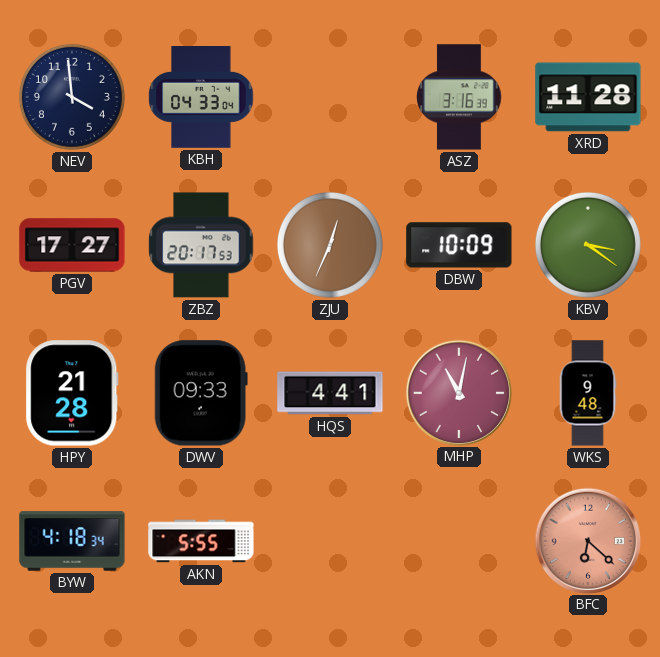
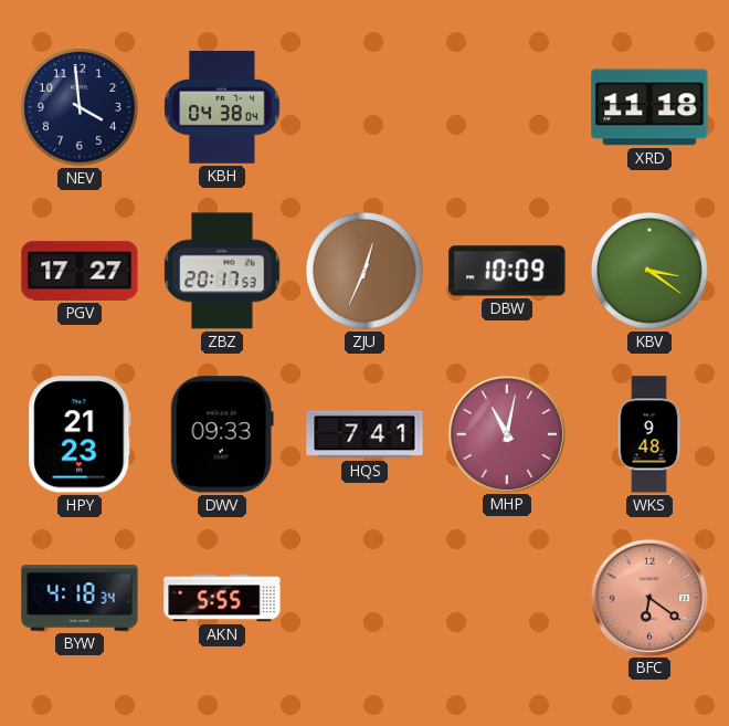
KBH: 04:33 -> 04:38 (222, 108)
ASZ: 3:16 -> none (459, 97)
XRD: 11:28 -> 11:18 (649, 107)
HPY: 21:28 -> 21:23 (80, 434)
HQS: 4:41 -> 7:41 (364, 434)
BFC: 6:22 -> 6:21 (648, 597)
